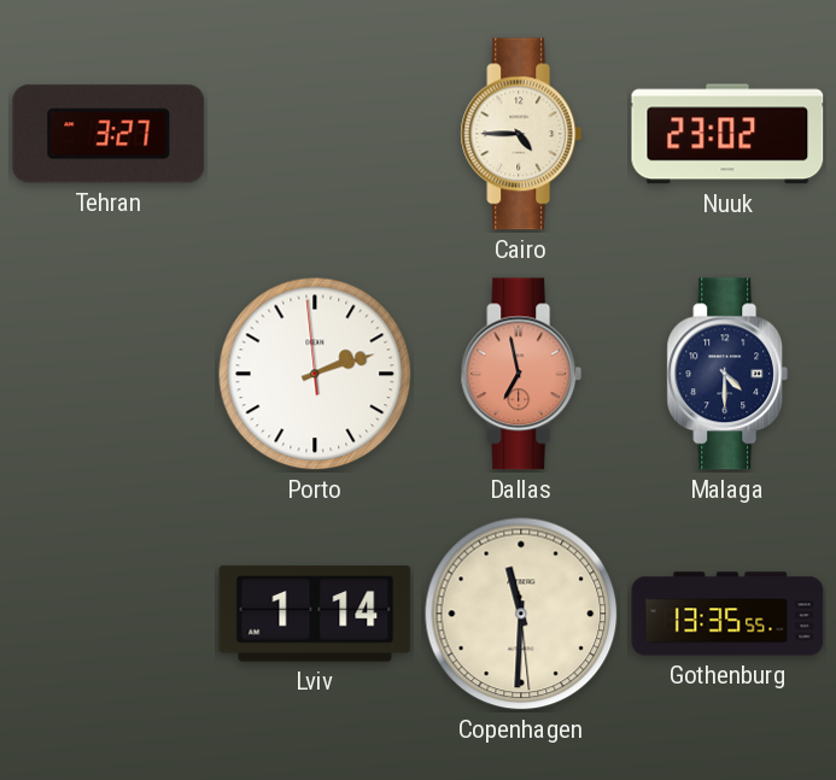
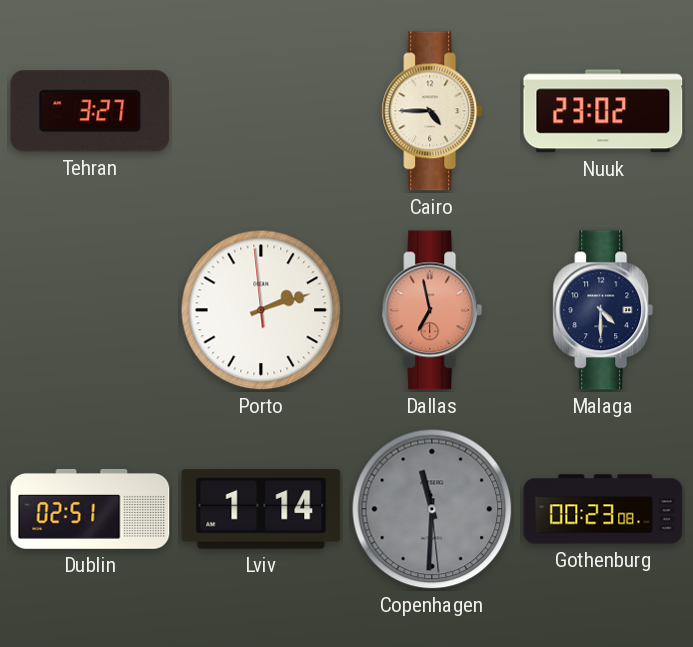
Dublin: none -> 02:51 (90, 509)
Copenhagen dial: cream -> grey (432, 509)
Gothenburg: 13:35 -> 00:23 (603, 509)
